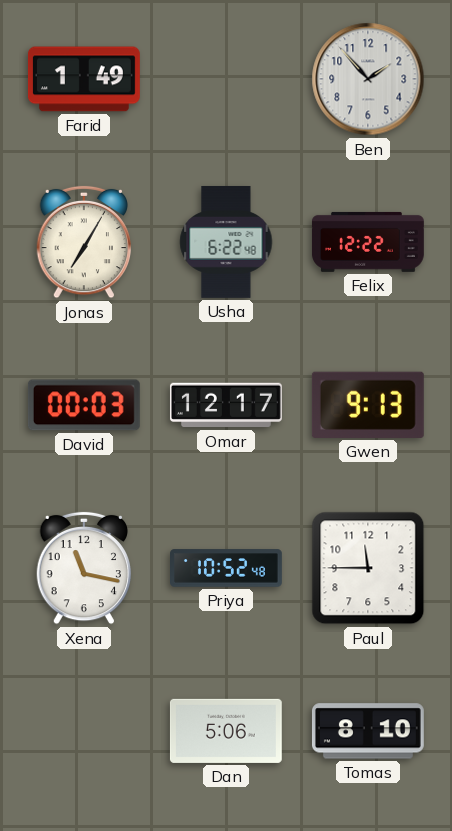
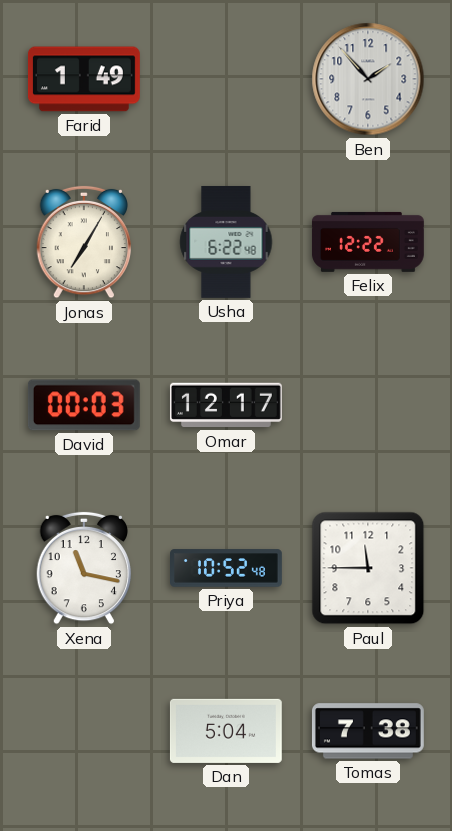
Gwen: 9:13 -> none (368, 405)
Dan: 5:06 -> 5:04 (226, 731)
Tomas: 8:10 -> 7:38 (368, 731)
